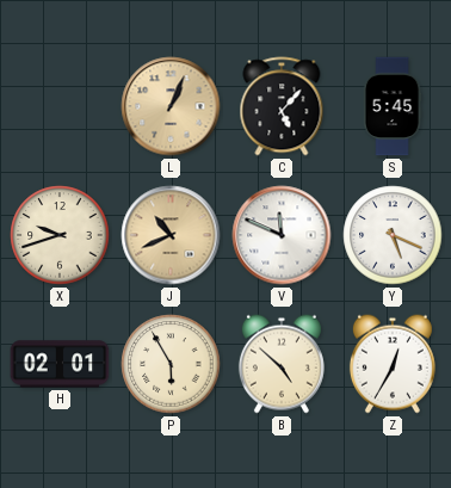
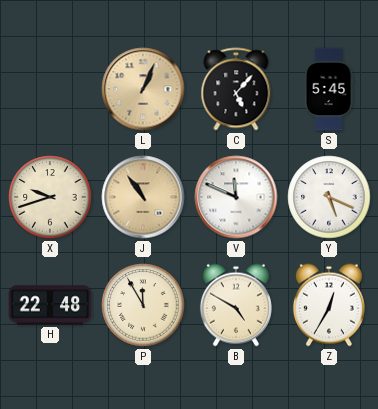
J: 10:41 -> 10:54 (143, 197)
H: 02:01 -> 22:48 (50, 305)
P: 5:55 -> 11:55 (143, 305)
B: 4:52 -> 4:50 (236, 305)
